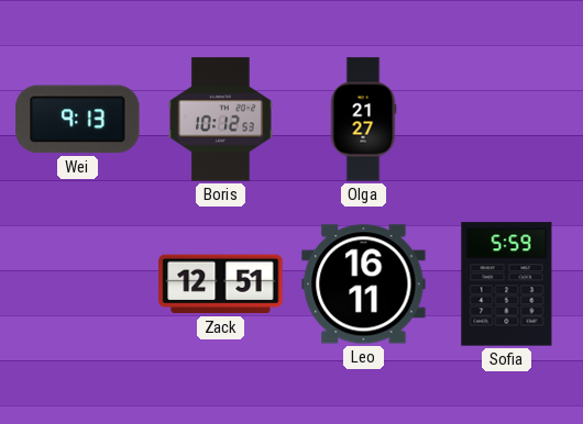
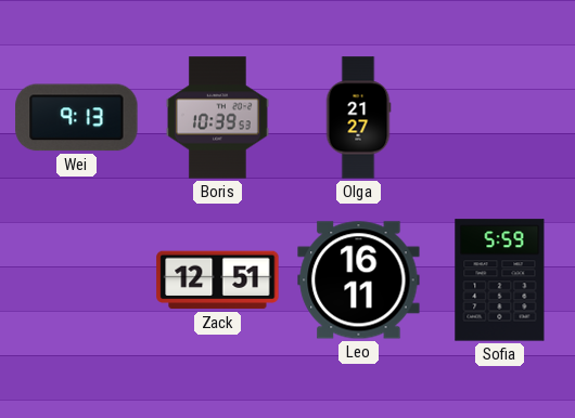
Boris: 10:12 -> 10:39 (217, 118)
